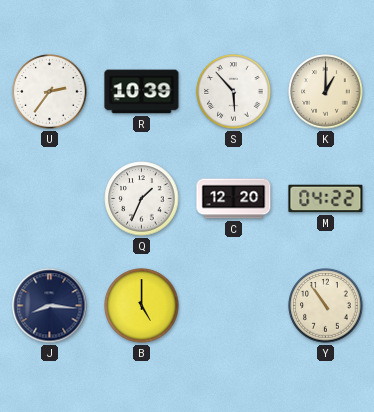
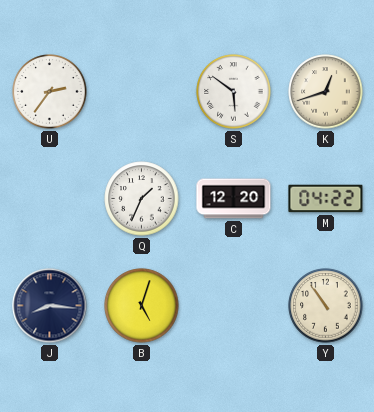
R: 10:39 -> none (142, 92)
S: 5:53 -> 5:51 (234, 92)
K: 1:00 -> 12:42 (326, 92)
B: 5:00 -> 5:03 (142, 306)
